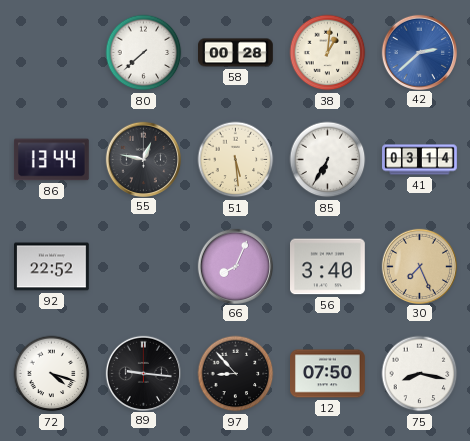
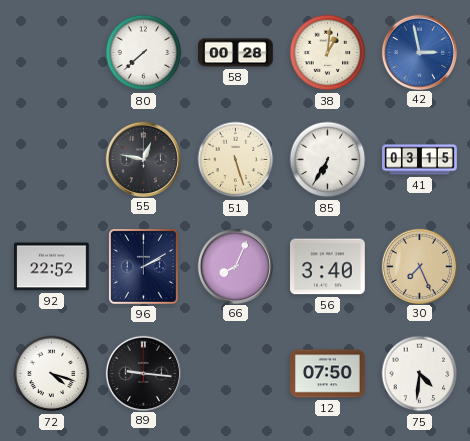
42: 2:38 -> 2:58 (419, 52)
86: 13:44 -> none (51, 160)
51: 5:29 -> 5:27 (236, 160)
41: 03:14 -> 03:15 (420, 160)
96: none -> 2:10 (143, 267)
97: 8:53 -> none (236, 374)
75: 8:17 -> 4:31 (420, 374)
